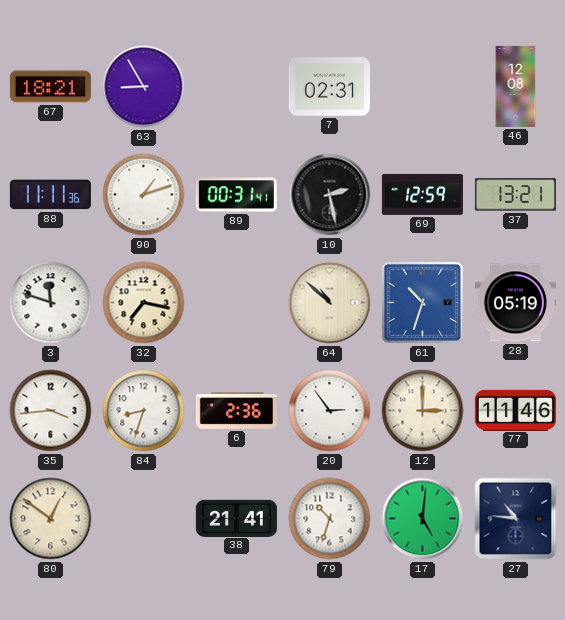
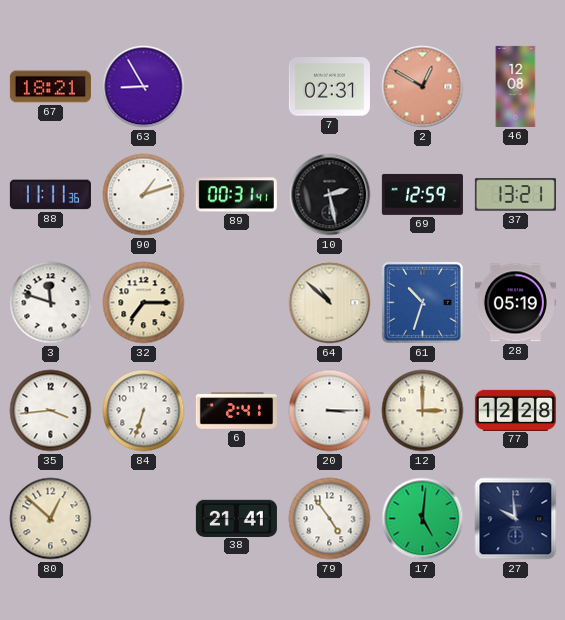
2: none -> 12:50 (423, 87)
32: 7:17 -> 7:15 (144, 303)
84: 8:33 -> 6:33 (144, 411)
6: 2:36 -> 2:41 (236, 411)
20: 2:54 -> 3:15 (330, 411)
77: 11:46 -> 12:28 (515, 410)
80: 12:51 -> 12:52 (51, 519)
79: 10:33 -> 4:54 (330, 519)
27: 10:46 -> 9:59 (516, 519)
